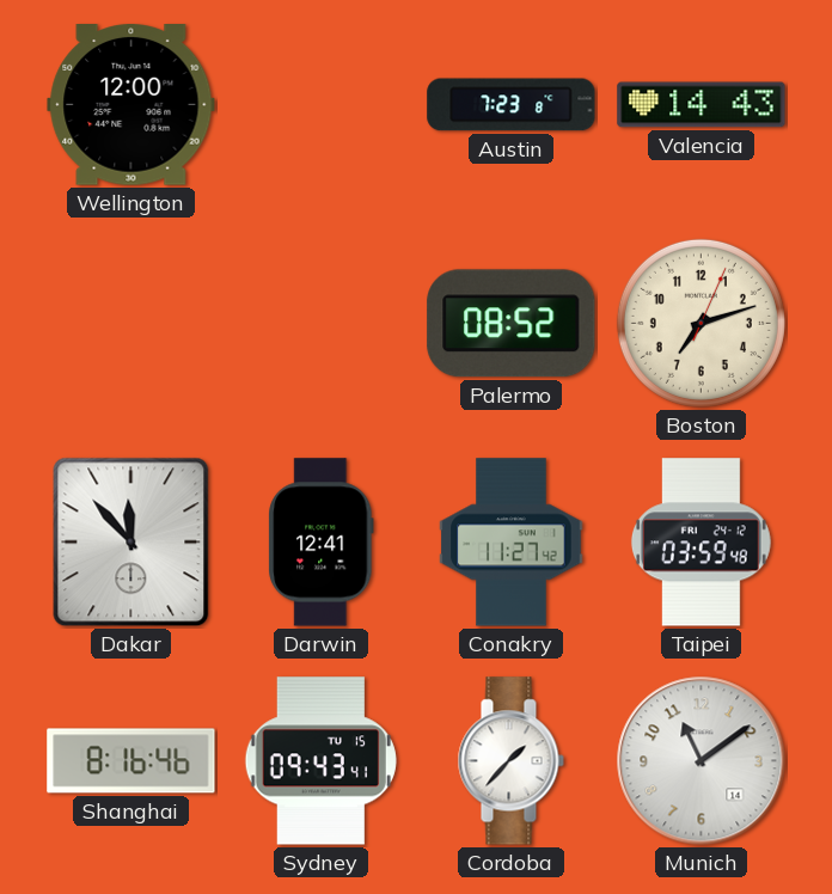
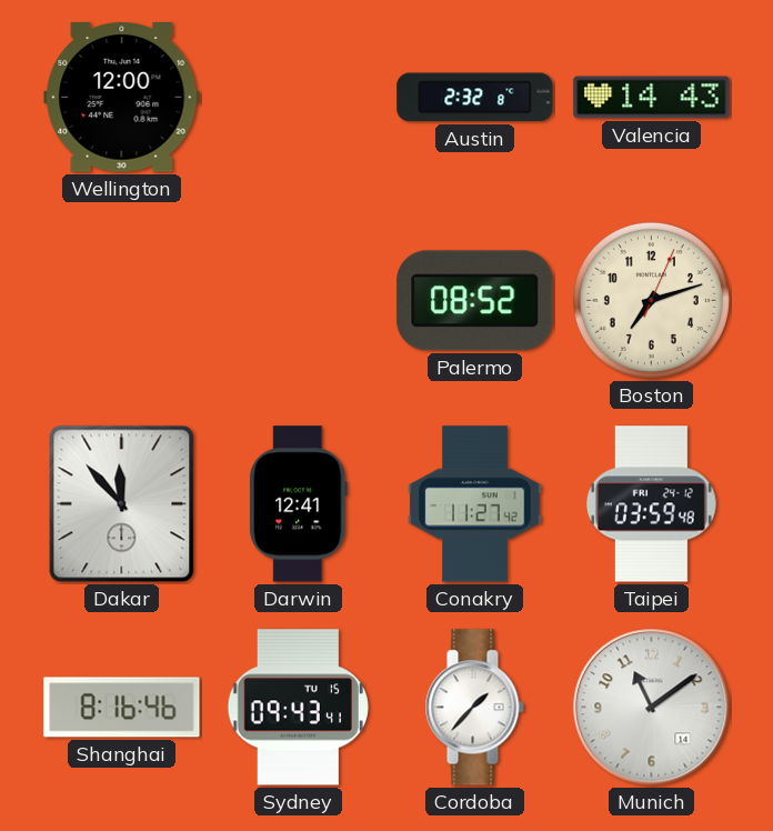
Austin: 7:23 -> 2:32 (475, 98)
